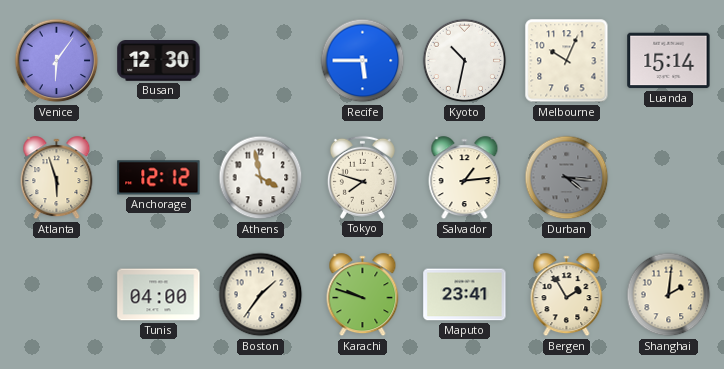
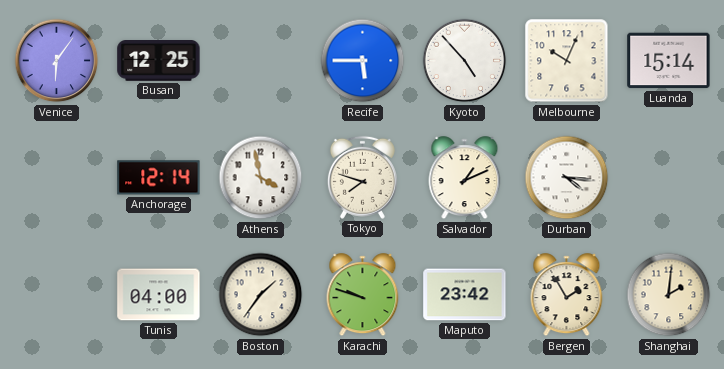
Busan: 12:30 -> 12:25 (159, 61)
Kyoto: 10:32 -> 4:53 (465, 61)
Atlanta: 5:57 -> none (57, 178)
Anchorage: 12:12 -> 12:14 (159, 178)
Salvador: 1:14 -> 1:11 (465, 178)
Durban dial: grey -> white (567, 178)
Maputo: 23:41 -> 23:42 (465, 295)
